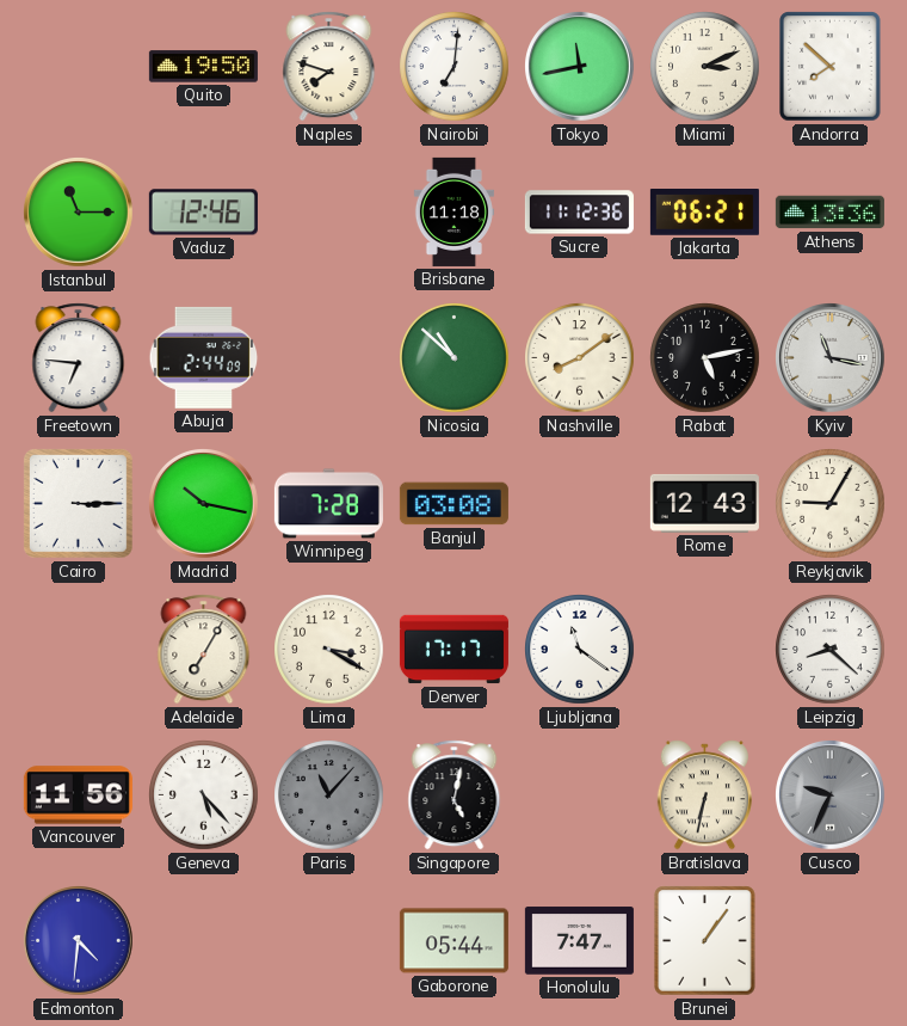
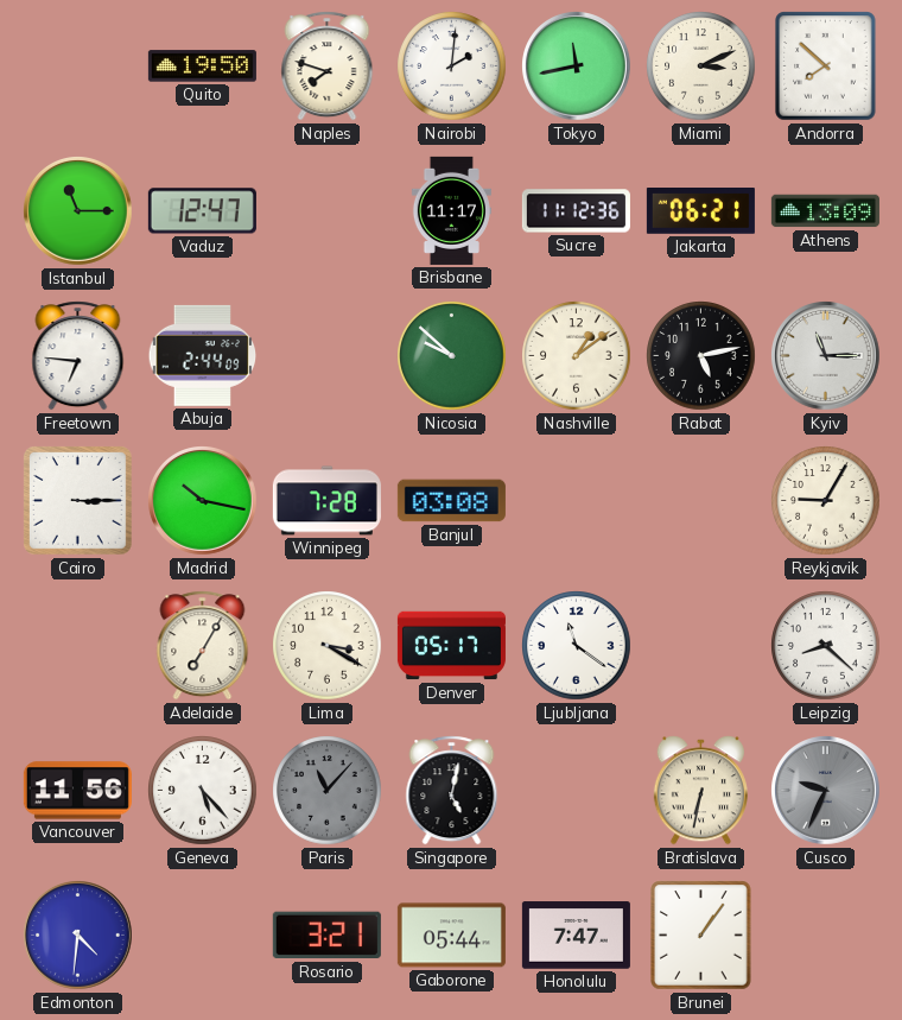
Nairobi: 7:01 -> 2:01 (452, 66)
Vaduz: 12:46 -> 12:47 (202, 211)
Brisbane: 11:18 -> 11:17 (451, 210)
Athens: 13:36 -> 13:09 (825, 211)
Nicosia: 10:52 -> 9:52 (452, 356)
Nashville: 8:09 -> 1:09 (577, 356)
Kyiv: 11:17 -> 11:15 (826, 356)
Rome: 12:43 -> none (704, 503)
Denver: 17:17 -> 05:17 (451, 646)
Rosario: none -> 3:21 (326, 936)
